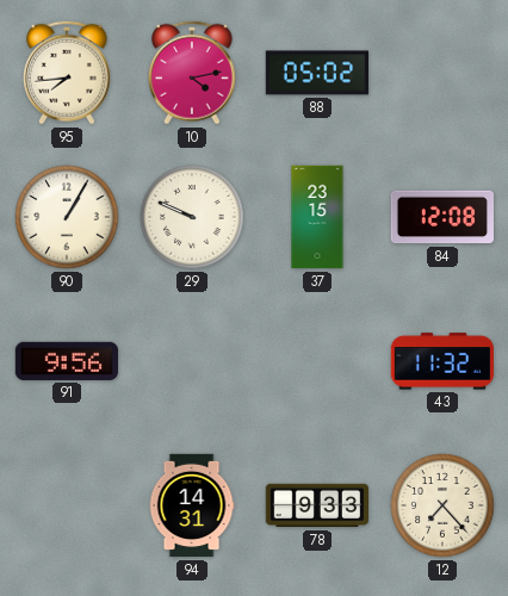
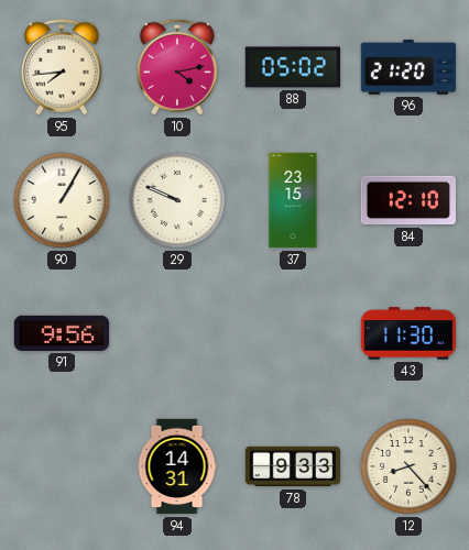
96: none -> 21:20 (407, 68)
84: 12:08 -> 12:10 (407, 200)
43: 11:32 -> 11:30 (407, 333)
12: 7:23 -> 8:23 (408, 466)
